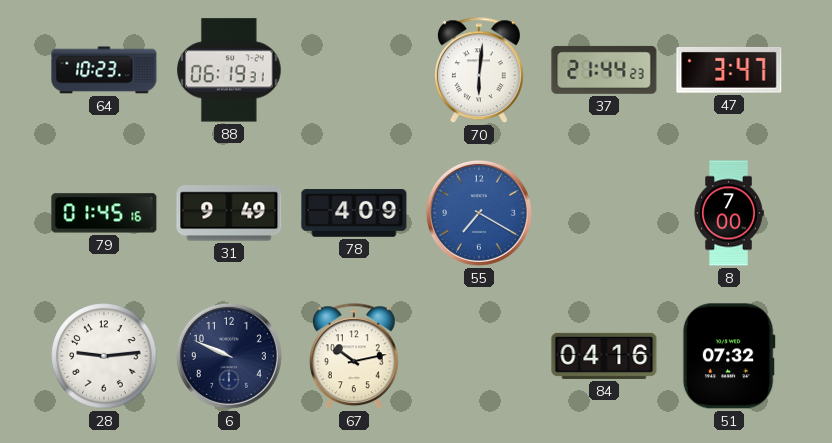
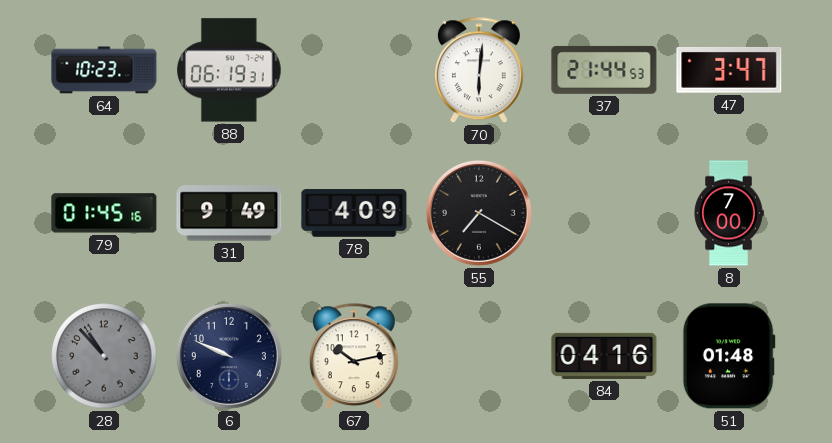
37: 21:44:23 -> 21:44:53 (604, 70)
55 dial: blue -> black (479, 213)
28: 9:14 -> 10:53 (104, 356)
28 dial: white -> grey (104, 356)
51: 07:32 -> 01:48 (729, 356)
